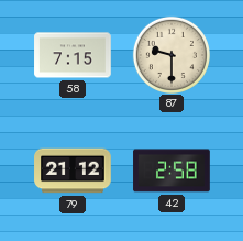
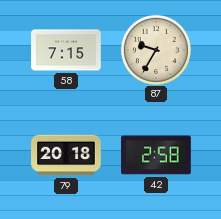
87: 9:30 -> 9:35 (155, 49)
79: 21:12 -> 20:18 (66, 155)
